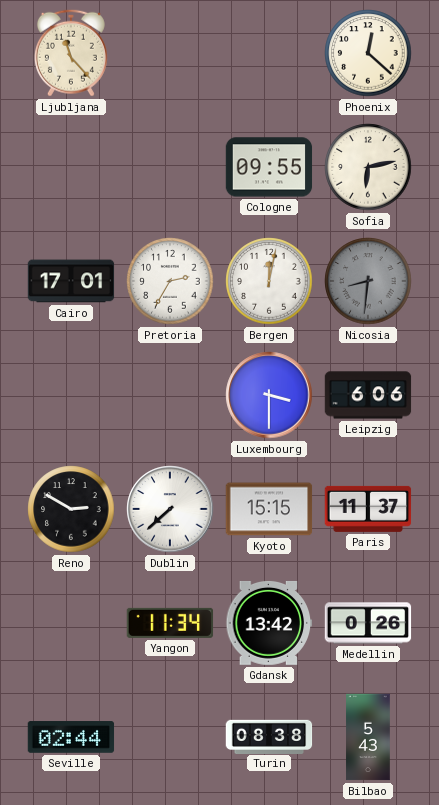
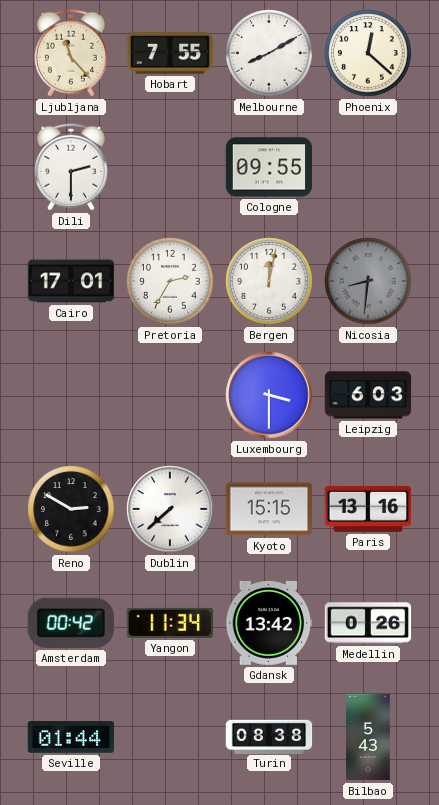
Hobart: none -> 7:55 (170, 53)
Melbourne: none -> 8:10 (269, 53)
Dili: none -> 2:30 (71, 167)
Sofia: 6:13 -> none (368, 167)
Leipzig: 6:06 -> 6:03 (368, 395)
Paris: 11:37 -> 13:16 (368, 509)
Amsterdam: none -> 00:42 (71, 623)
Seville: 02:44 -> 01:44 (71, 737)
